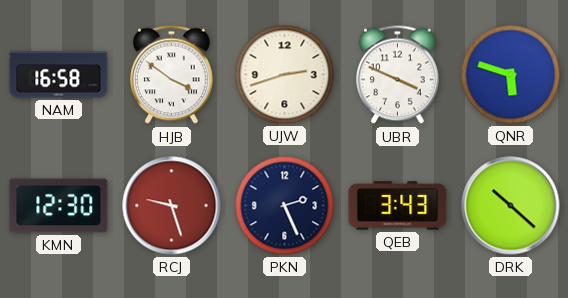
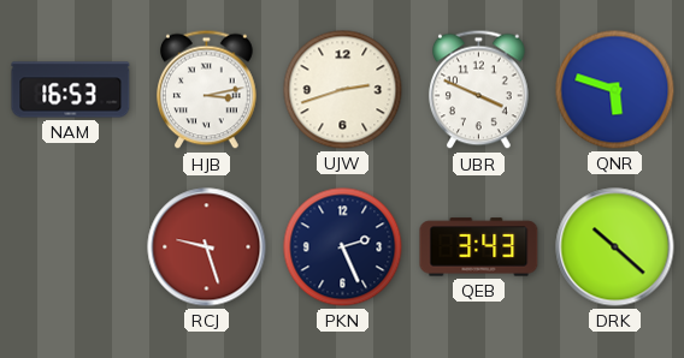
NAM: 16:58 -> 16:53 (71, 90)
HJB: 3:51 -> 3:13 (207, 90)
KMN: 12:30 -> none (59, 206)
